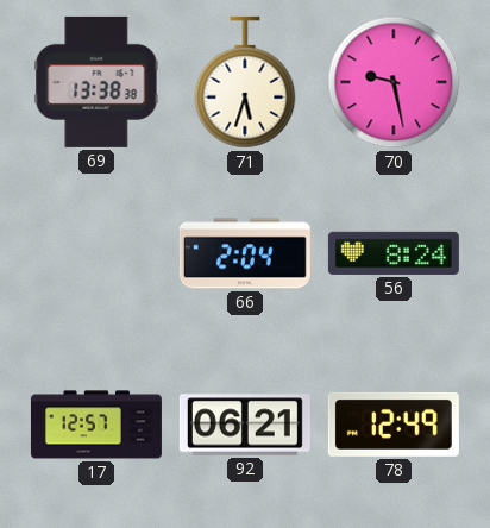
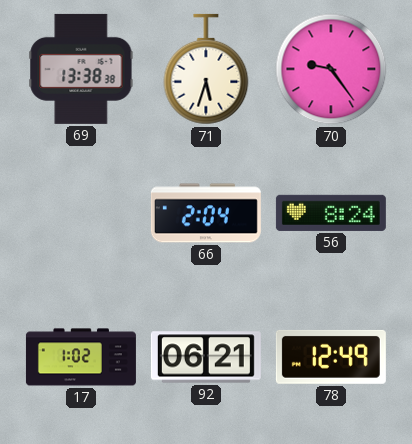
70: 9:28 -> 9:24 (331, 69)
17: 12:57 -> 1:02 (81, 357)
